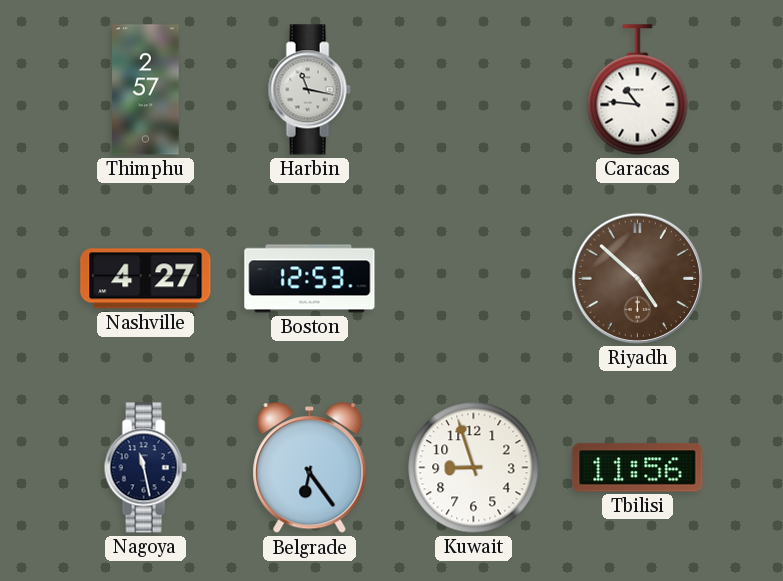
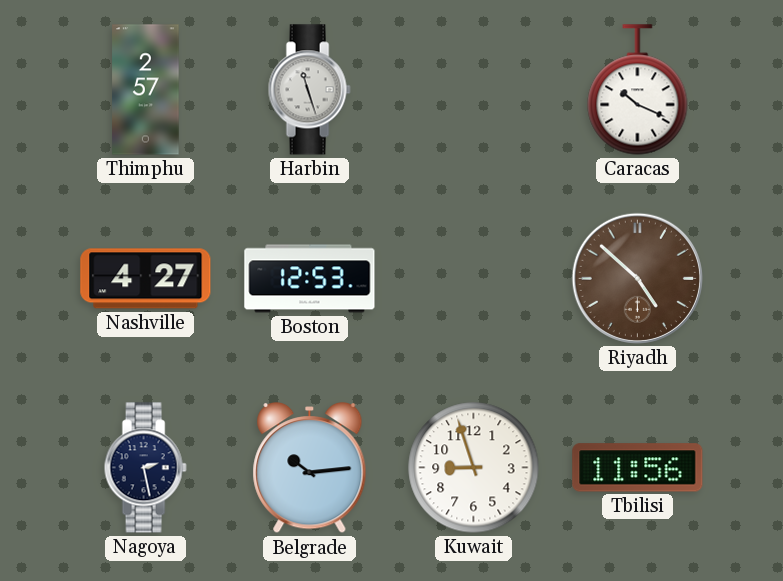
Harbin: 11:17 -> 11:27 (309, 90)
Caracas: 10:46 -> 10:19 (638, 90)
Nagoya: 11:28 -> 2:28 (145, 468)
Belgrade: 6:24 -> 10:14 (310, 469)
